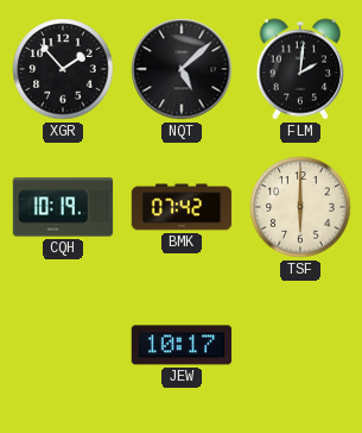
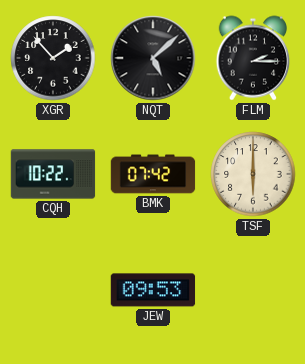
FLM: 2:01 -> 2:15 (252, 58)
CQH: 10:19 -> 10:22 (53, 174)
JEW: 10:17 -> 09:53 (153, 290)
